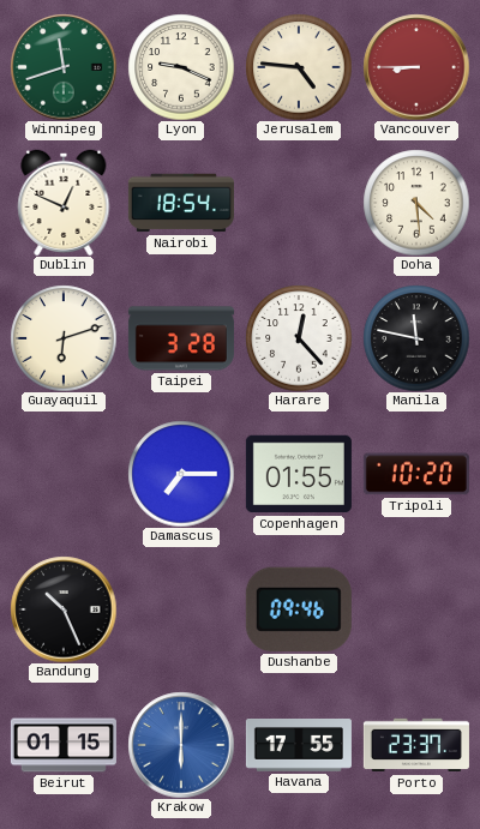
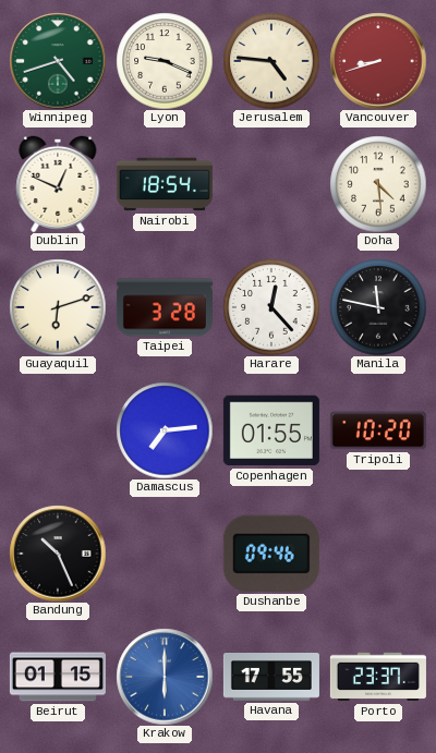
Winnipeg: 11:42 -> 4:42 (58, 61)
Vancouver: 8:45 -> 8:42 (378, 61)
Damascus: 7:15 -> 7:14 (165, 430)
